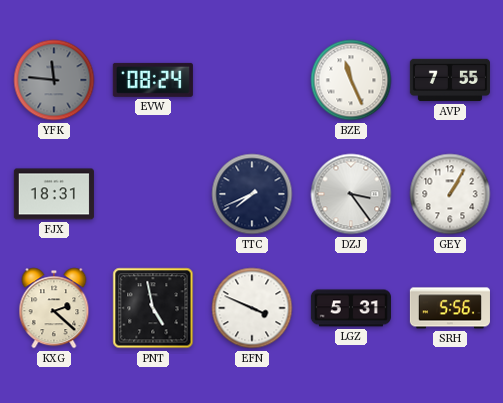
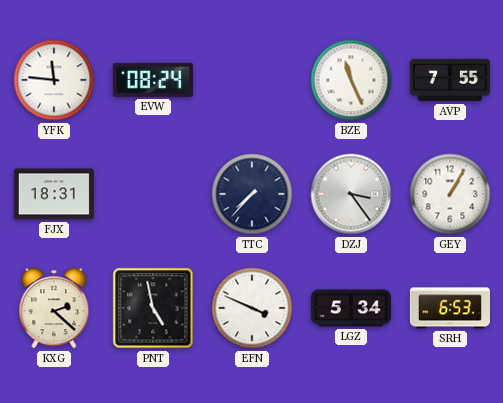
YFK dial: grey -> white (54, 80)
TTC: 7:41 -> 7:37 (252, 194)
LGZ: 5:31 -> 5:34 (351, 308)
SRH: 5:56 -> 6:53 (450, 308)
